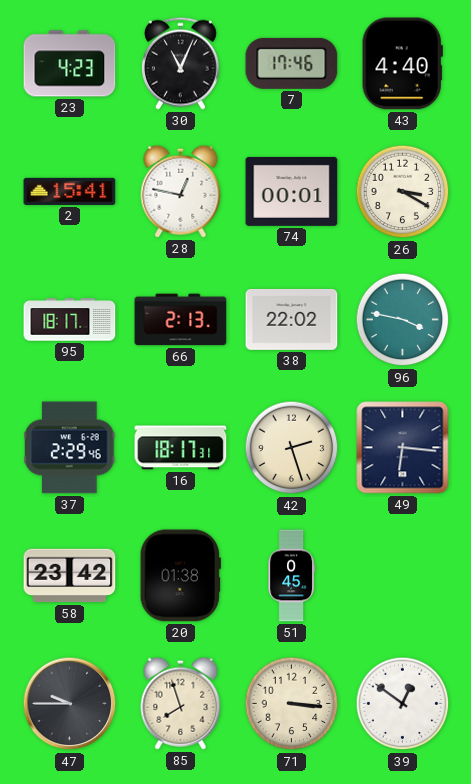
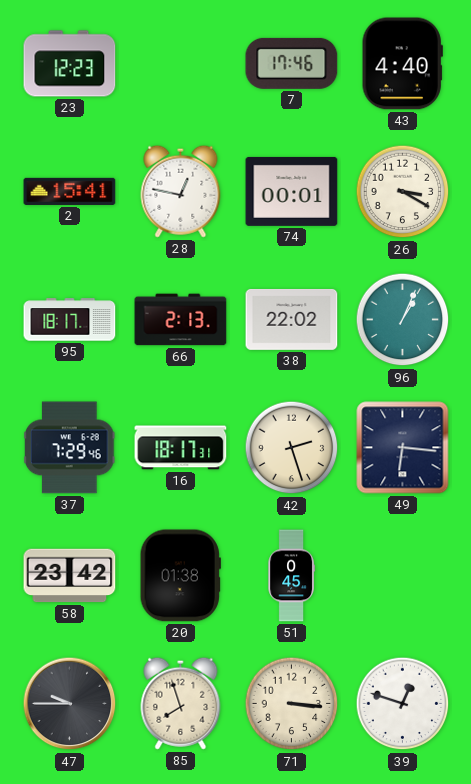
23: 4:23 -> 12:23 (70, 64)
30: 11:04 -> none (180, 63)
96: 3:47 -> 1:04 (403, 320)
37: 2:29 -> 7:29 (70, 448)
39: 12:51 -> 12:48 (403, 704)
